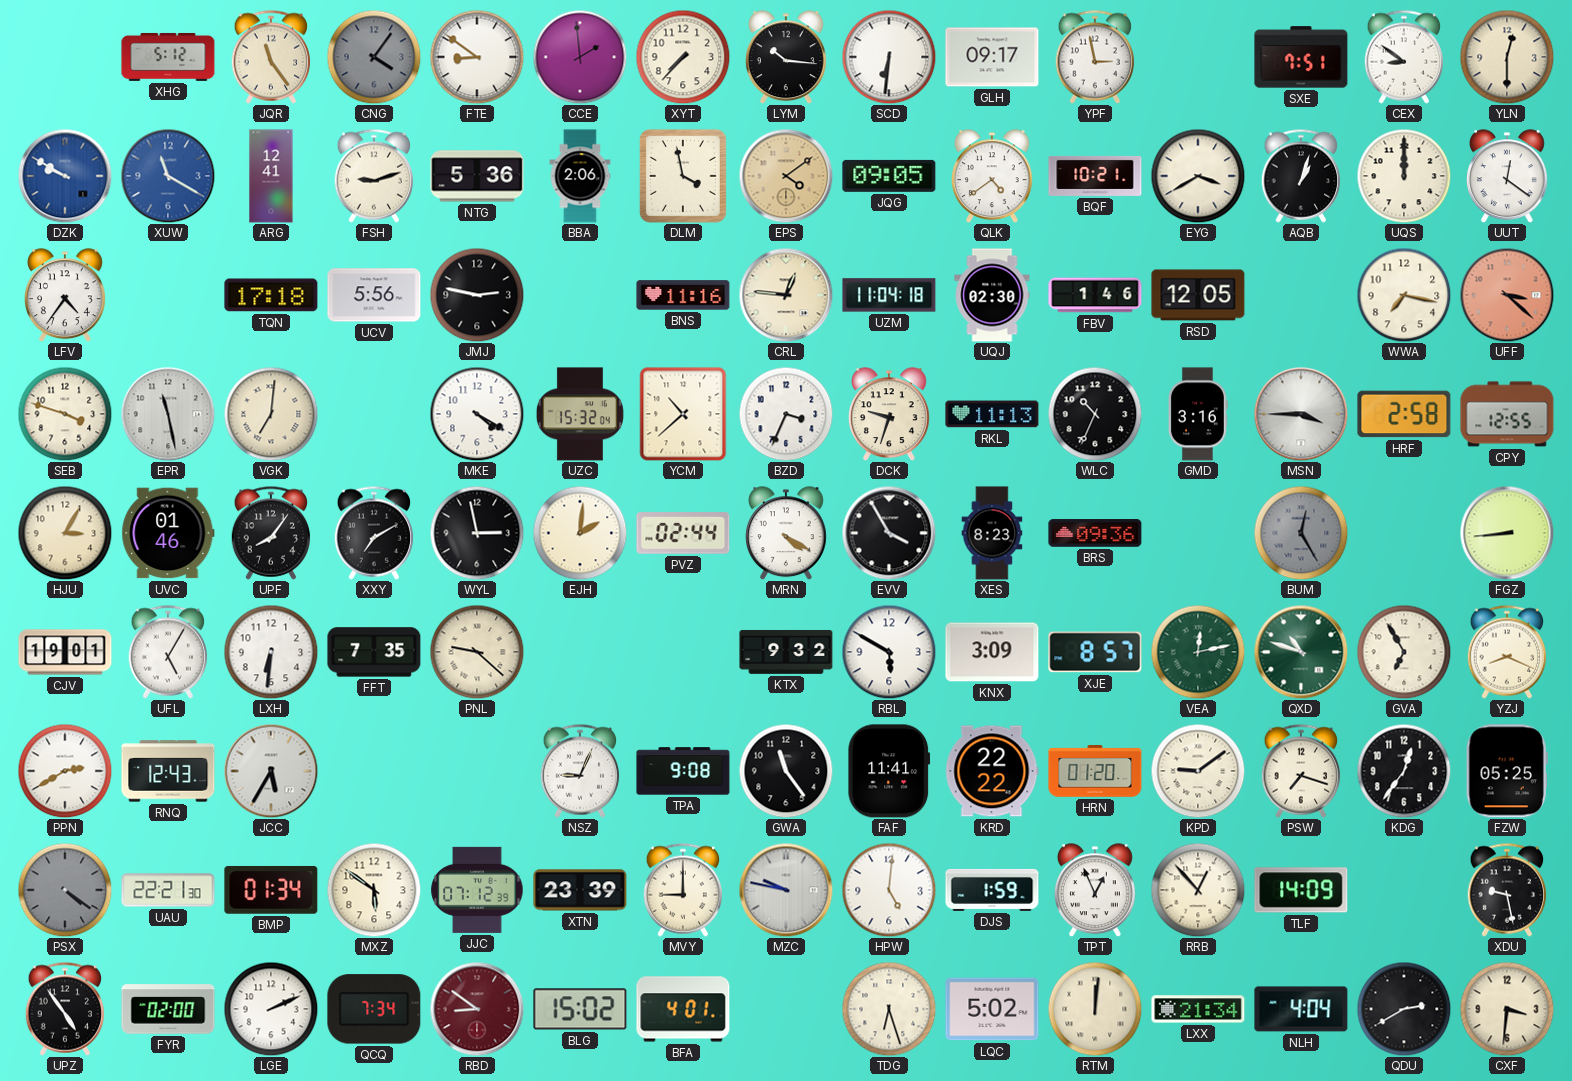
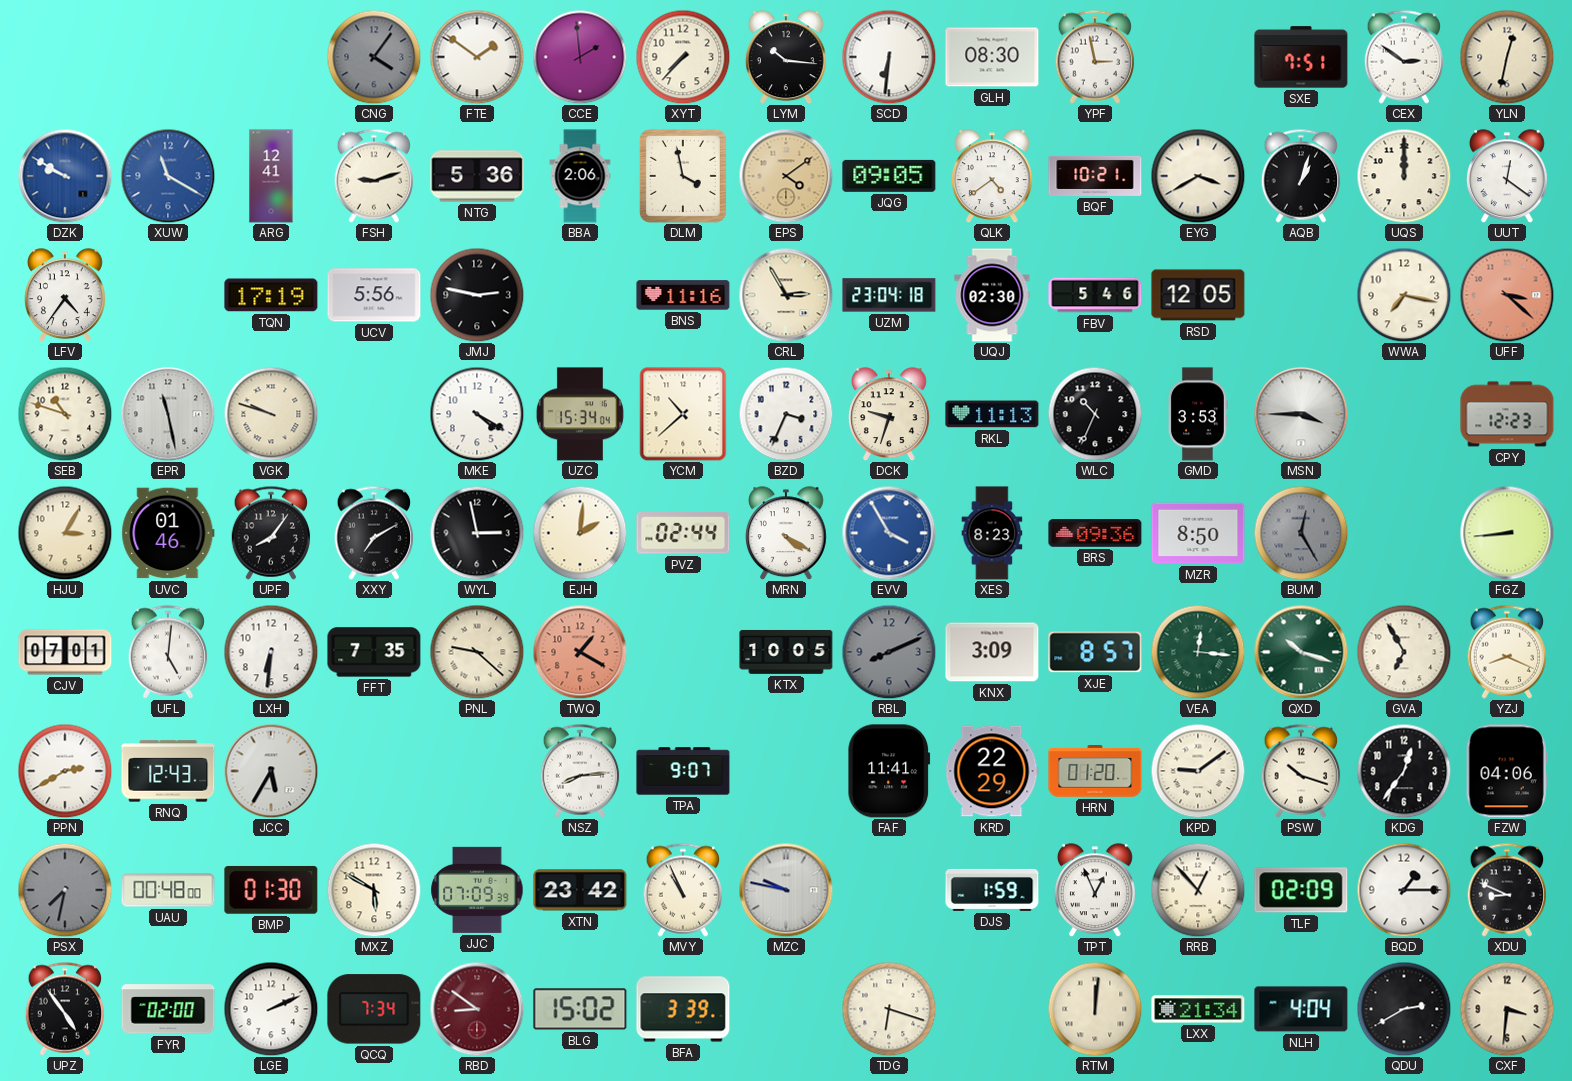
XHG: 5:12 -> none (168, 57)
JQR: 11:24 -> none (271, 57)
FTE: 8:51 -> 1:51 (477, 57)
GLH: 09:17 -> 08:30 (992, 57)
CEX: 8:51 -> 2:51 (1404, 57)
YLN: 12:30 -> 12:32 (1507, 57)
TQN: 17:18 -> 17:19 (271, 295)
CRL: 12:46 -> 2:55 (786, 295)
UZM: 11:04 -> 23:04 (889, 295)
FBV: 1:46 -> 5:46 (1095, 295)
SEB: 3:48 -> 10:48 (65, 414)
VGK: 7:01 -> 9:48 (271, 414)
UZC: 15:32 -> 15:34 (580, 414)
GMD: 3:16 -> 3:53 (1198, 414)
HRF: 2:58 -> none (1404, 414)
CPY: 12:55 -> 12:23 (1507, 414)
EVV dial: black -> blue (889, 533)
MZR: none -> 8:50 (1198, 533)
CJV: 19:01 -> 07:01 (65, 652)
UFL: 5:05 -> 5:01 (168, 652)
TWQ: none -> 1:20 (580, 652)
KTX: 9:32 -> 10:05 (786, 652)
RBL: 5:50 -> 8:11 (889, 652)
RBL dial: white -> grey (889, 652)
VEA: 12:13 -> 12:16 (1198, 652)
QXD: 10:48 -> 10:18 (1301, 652)
NSZ: 9:04 -> 8:14 (580, 771)
TPA: 9:08 -> 9:07 (683, 771)
GWA: 11:24 -> none (786, 771)
KRD: 22:22 -> 22:29 (992, 771)
PSW: 7:18 -> 10:18 (1301, 771)
FZW: 05:25 -> 04:06 (1507, 771)
PSX: 4:21 -> 7:32 (65, 890)
UAU: 22:21 -> 00:48 (168, 890)
BMP: 01:34 -> 01:30 (271, 890)
MXZ: 5:51 -> 5:50 (374, 890)
JJC: 07:12 -> 07:09 (477, 890)
XTN: 23:39 -> 23:42 (580, 890)
MVY: 9:00 -> 10:56 (683, 890)
HPW: 5:01 -> none (889, 890)
TLF: 14:09 -> 02:09 (1301, 890)
BQD: none -> 1:15 (1404, 890)
XDU: 9:28 -> 8:49 (1507, 890)
BFA: 4:01 -> 3:39 (683, 1009)
TDG: 6:27 -> 6:18 (889, 1009)
LQC: 5:02 -> none (992, 1009)
